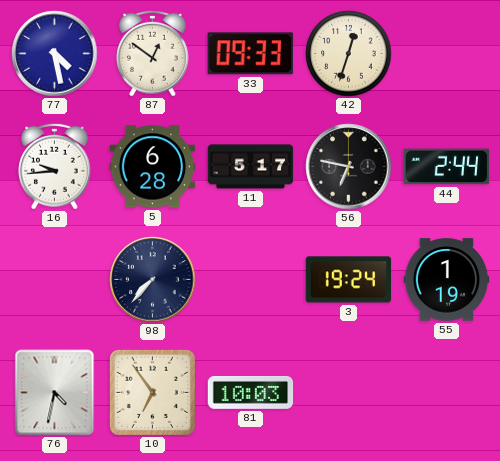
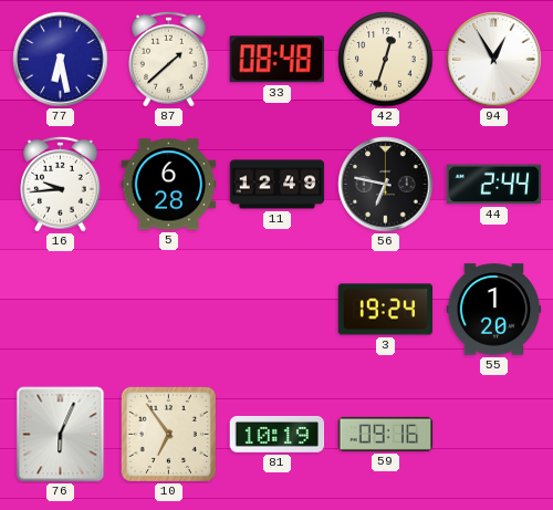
77: 4:28 -> 6:28 (61, 60)
87: 12:51 -> 1:38 (169, 59)
33: 09:33 -> 08:48 (276, 60)
94: none -> 12:55 (494, 60)
11: 5:17 -> 12:49 (278, 185)
98: 7:37 -> none (153, 280)
55: 1:19 -> 1:20 (494, 310)
76: 4:32 -> 6:04 (61, 435)
81: 10:03 -> 10:19 (278, 434)
59: none -> 09:16 (386, 434)
